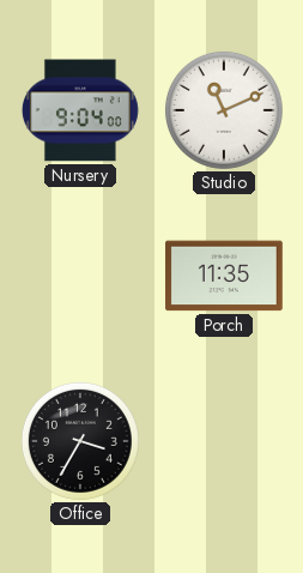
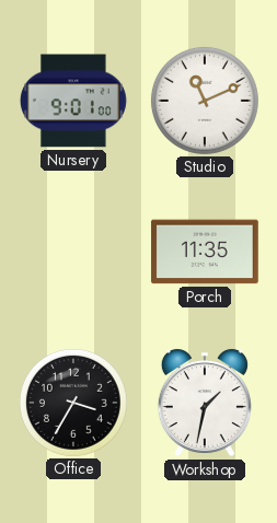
Nursery: 9:04 -> 9:01 (73, 101)
Workshop: none -> 1:32 (205, 403)
